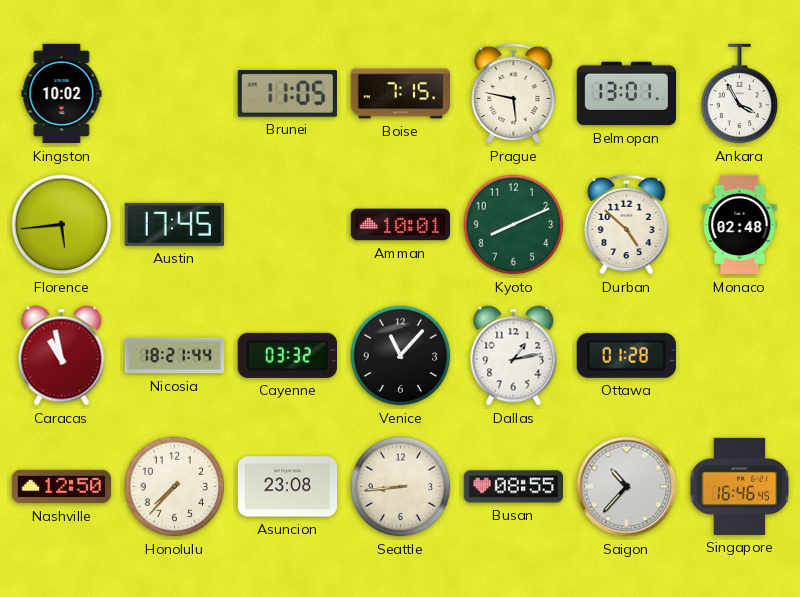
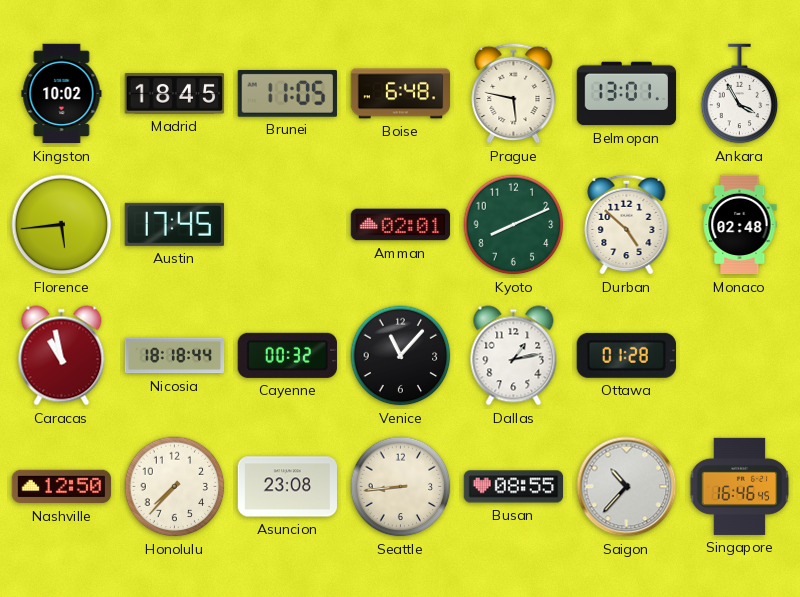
Madrid: none -> 18:45 (174, 94)
Boise: 7:15 -> 6:48 (401, 94)
Amman: 10:01 -> 02:01 (401, 225)
Nicosia: 18:21 -> 18:18 (175, 356)
Cayenne: 03:32 -> 00:32 (287, 355)
